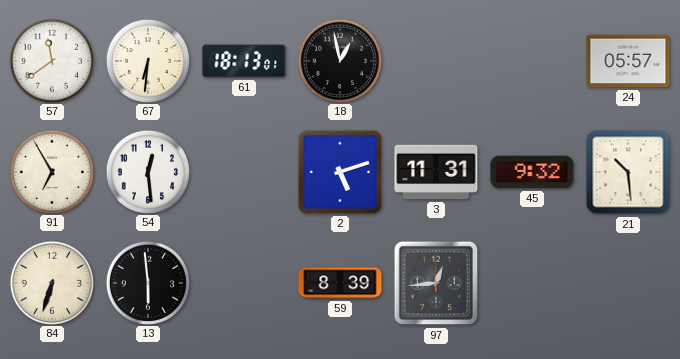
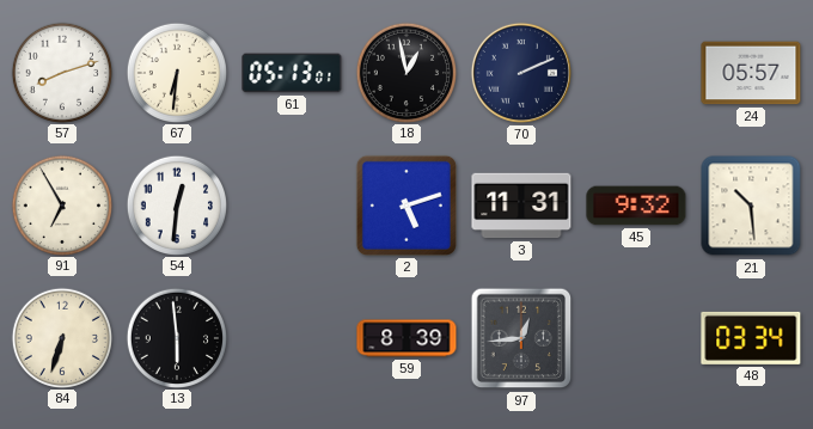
57: 11:39 -> 8:12 (61, 72)
61: 18:13 -> 05:13 (292, 73)
70: none -> 2:11 (521, 73)
54: 12:29 -> 12:31 (176, 204)
48: none -> 03:34 (751, 338)
